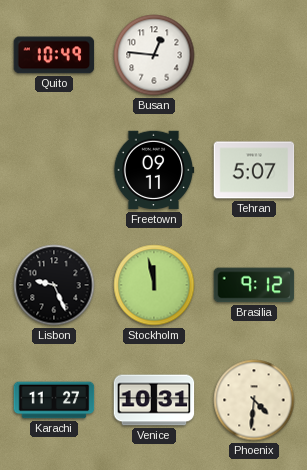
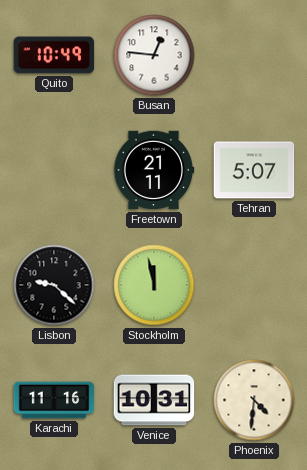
Freetown: 09:11 -> 21:11 (154, 170)
Lisbon: 9:26 -> 9:22 (54, 285)
Brasilia: 9:12 -> none (254, 285)
Karachi: 11:27 -> 11:16 (54, 400)
